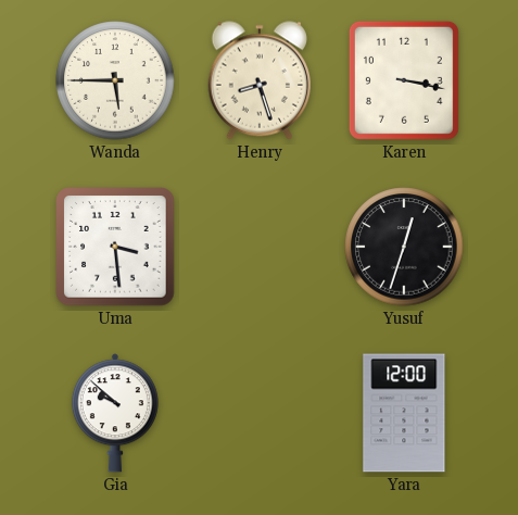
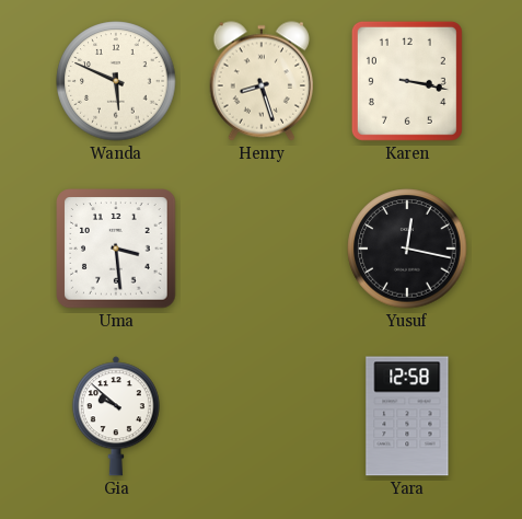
Wanda: 5:45 -> 5:49 (116, 81)
Yusuf: 12:33 -> 12:17 (407, 249)
Yara: 12:00 -> 12:58 (407, 416)
